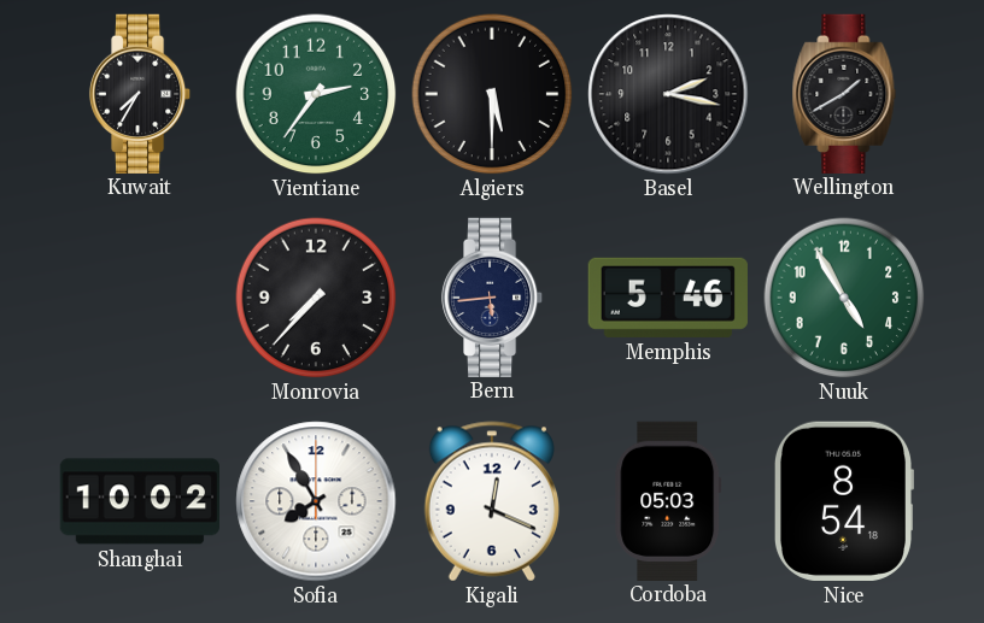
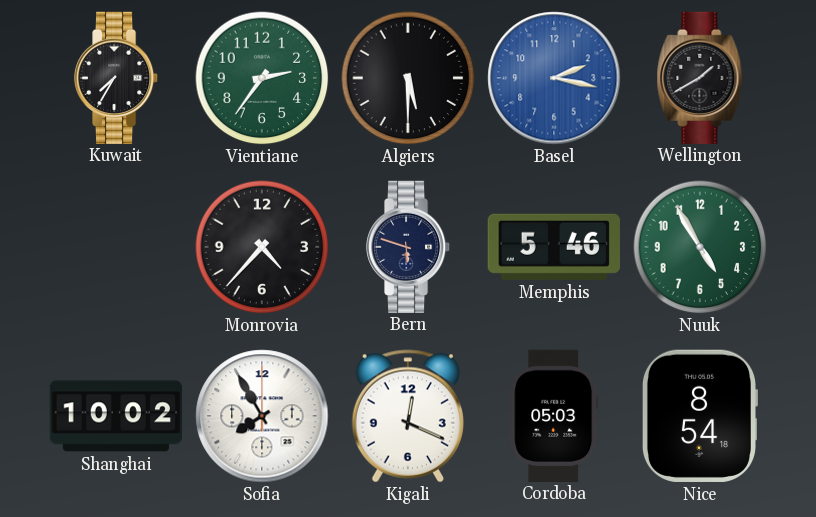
Basel dial: black -> blue (554, 78)
Monrovia: 7:37 -> 4:37 (262, 247)
Bern: 5:44 -> 5:48 (408, 246)
